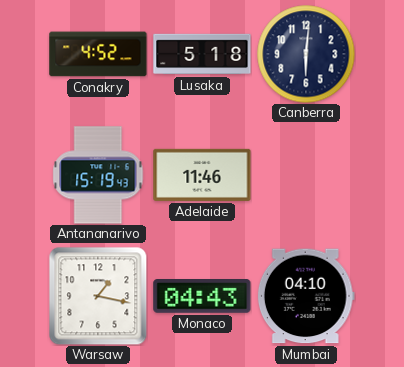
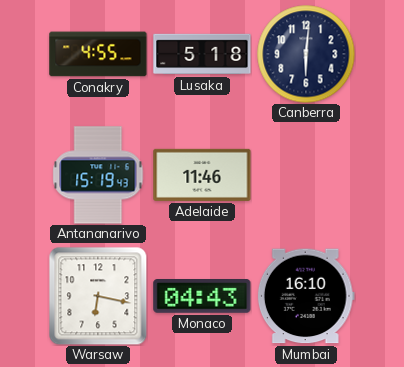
Conakry: 4:52 -> 4:55 (98, 54)
Warsaw: 1:17 -> 6:17 (98, 296)
Mumbai: 04:10 -> 16:10 (306, 296)
